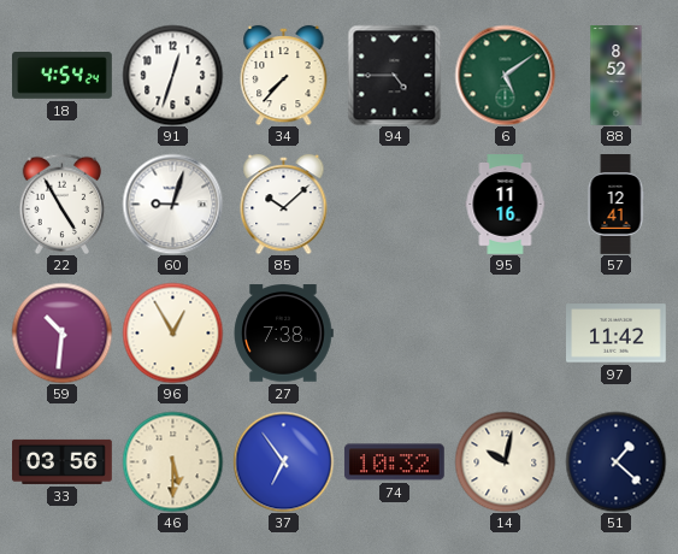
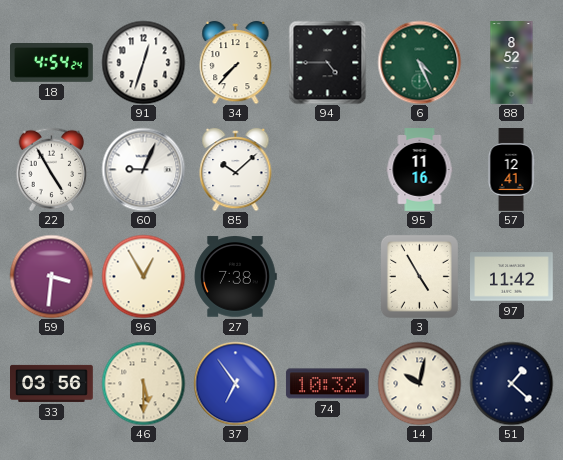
6: 5:09 -> 4:26 (419, 62)
60: 9:03 -> 9:04 (143, 169)
59: 10:31 -> 3:31 (51, 276)
3: none -> 4:55 (419, 276)
